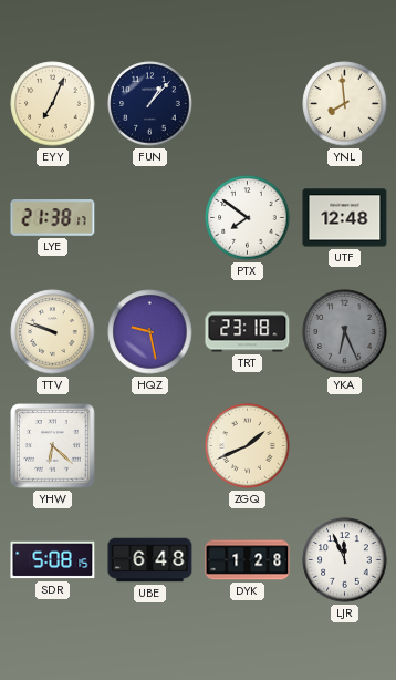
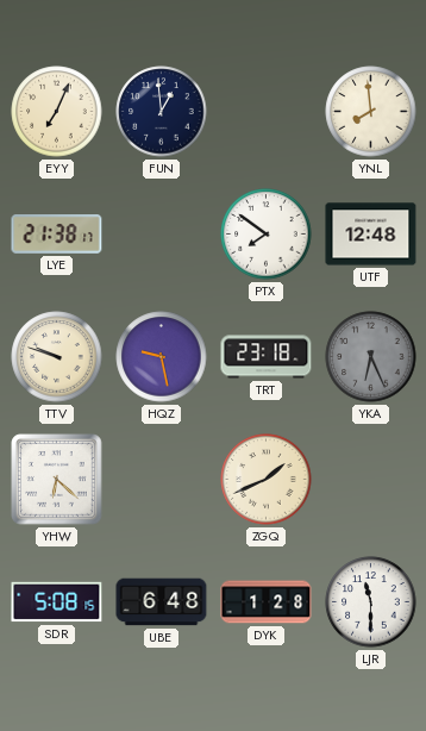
FUN: 1:07 -> 12:59 (162, 112)
LJR: 11:56 -> 11:30 (371, 602)
